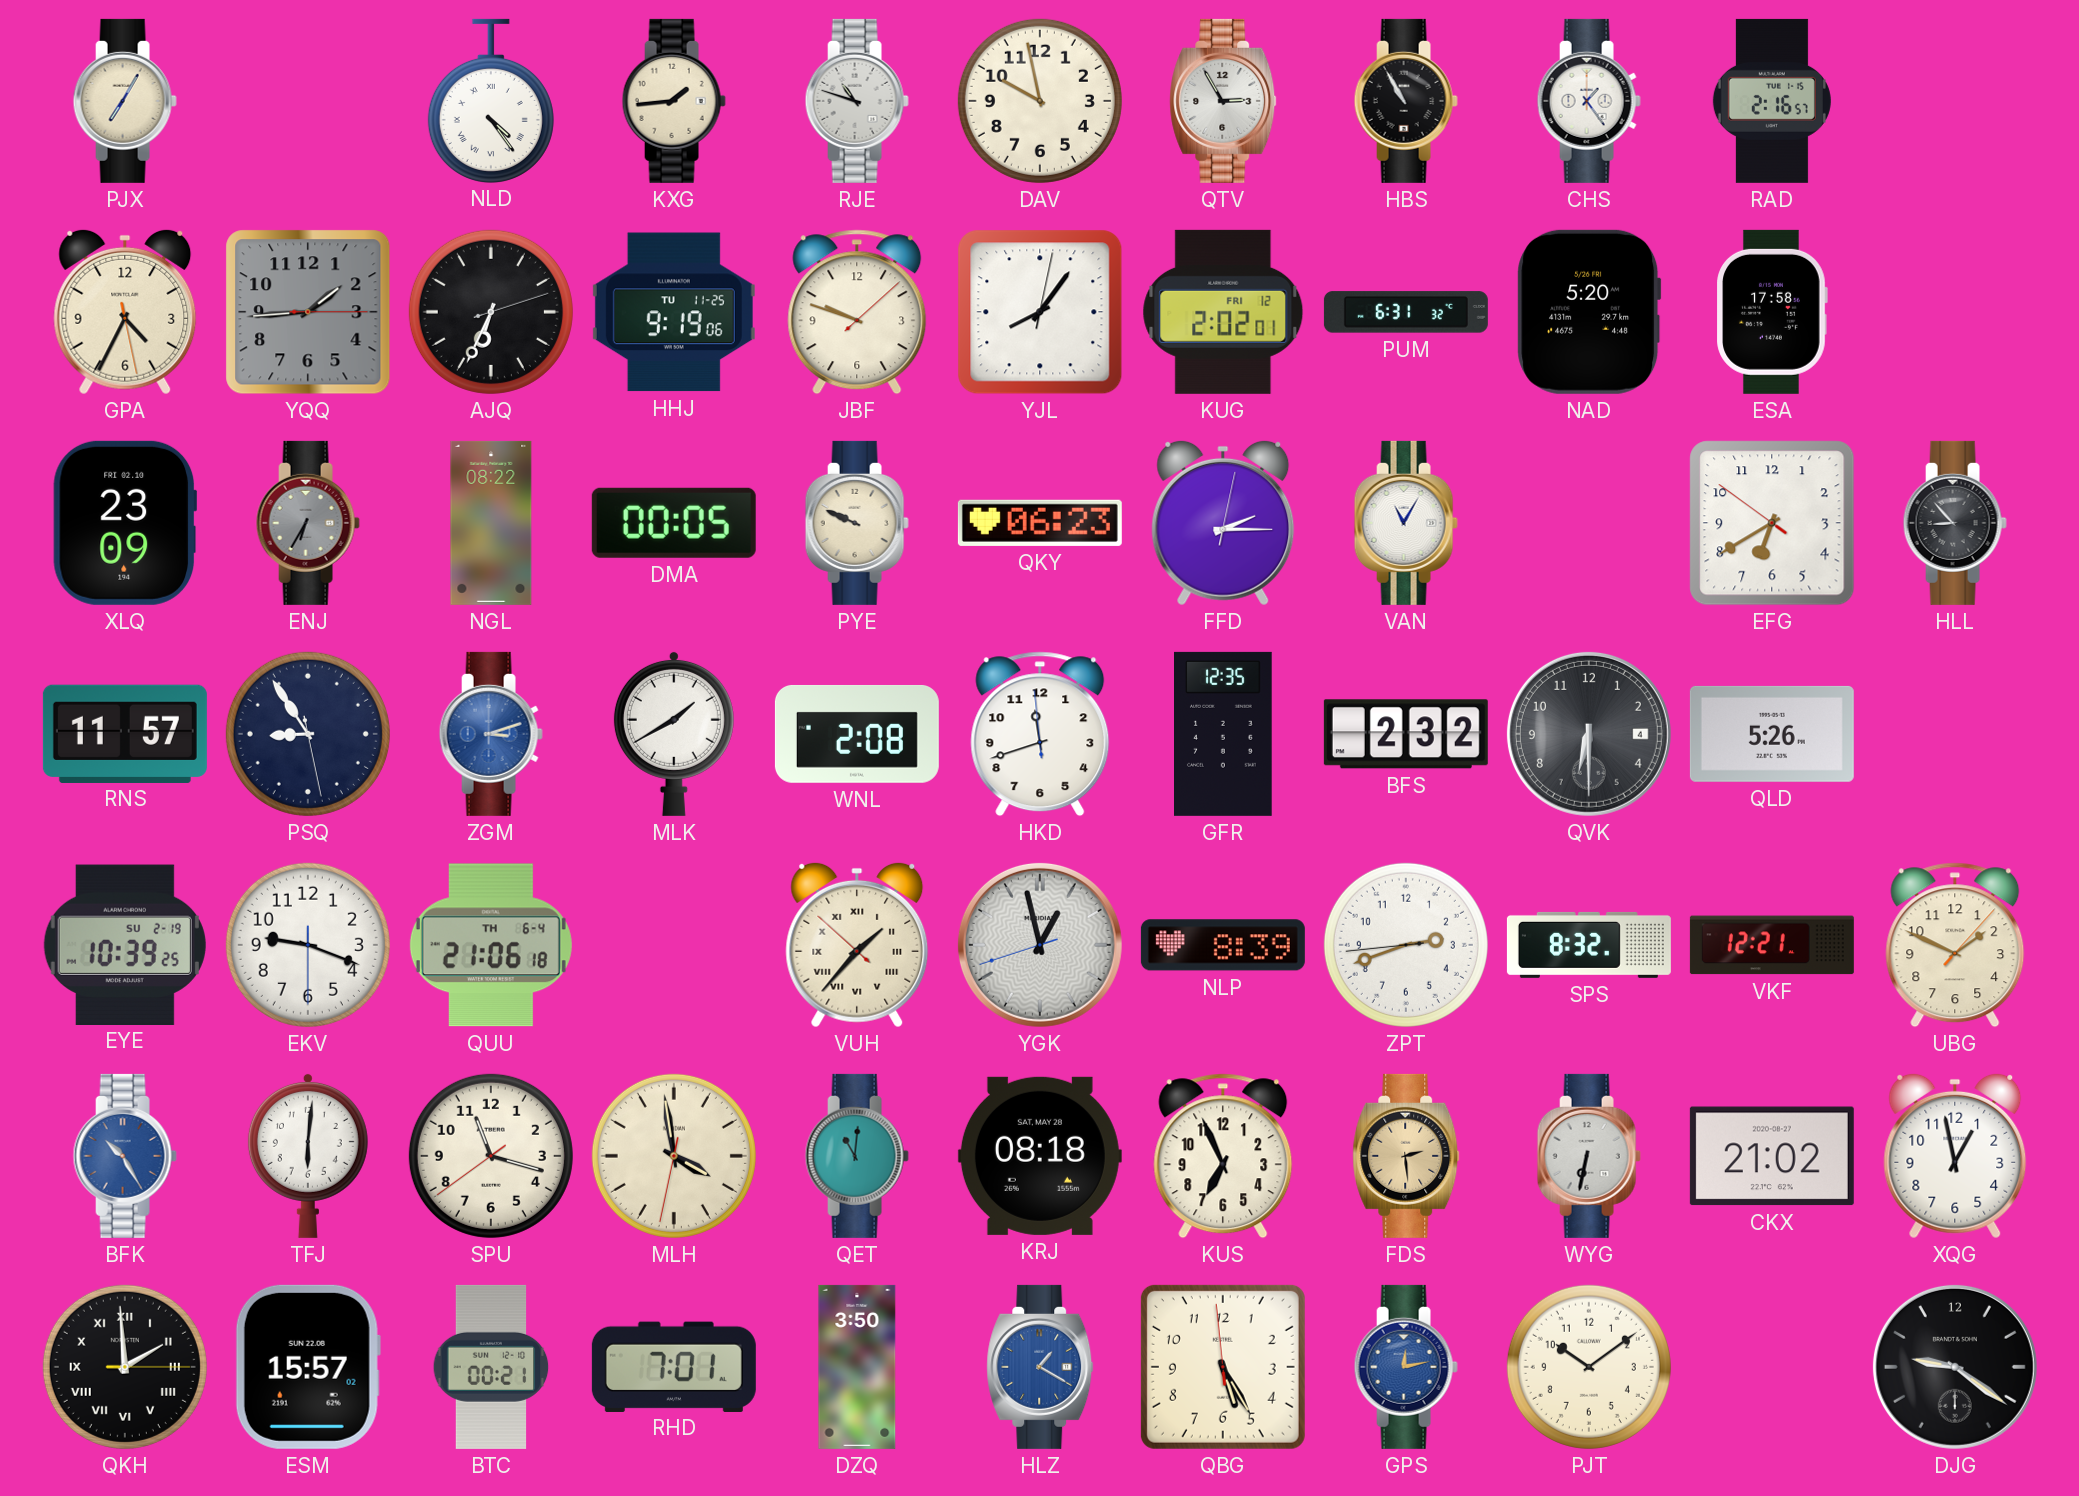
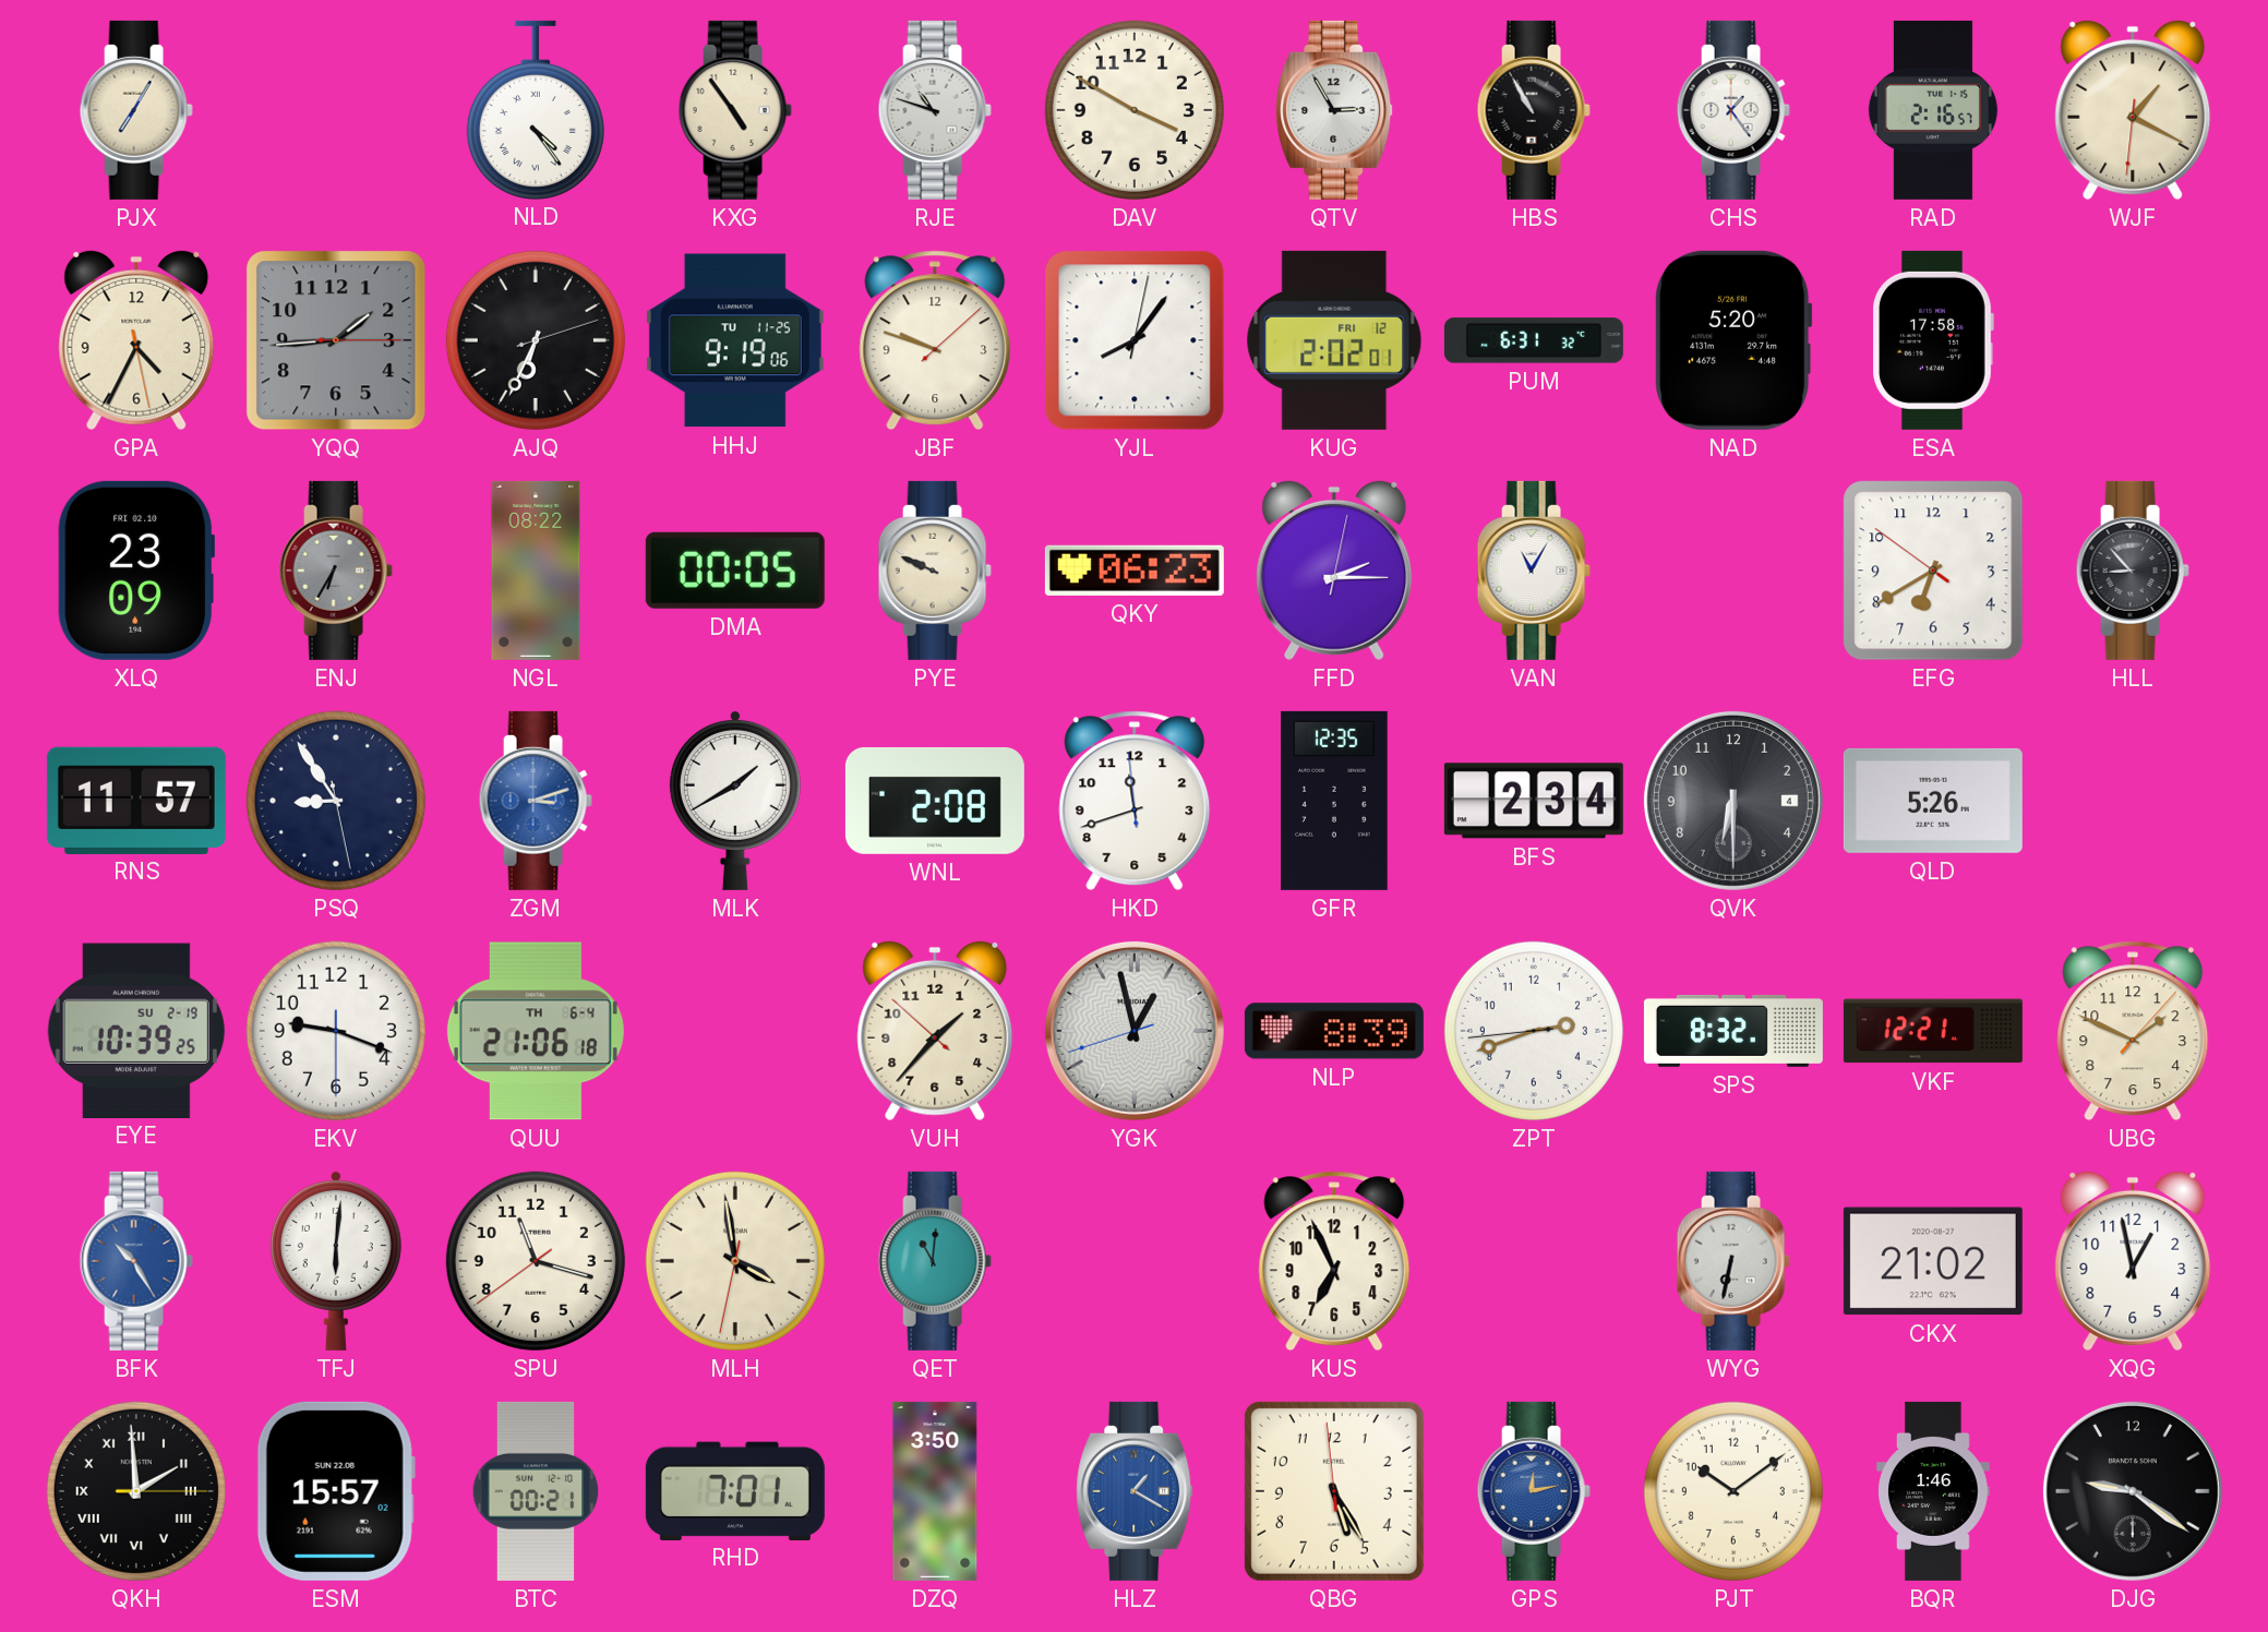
KXG: 1:44 -> 4:54 (735, 110)
DAV: 9:58 -> 3:50 (1135, 110)
WJF: none -> 1:19 (2133, 110)
BFS: 2:32 -> 2:34 (1534, 801)
VUH numerals: Roman -> Arabic (935, 1031)
KRJ: 08:18 -> none (1040, 1156)
FDS: 2:29 -> none (1406, 1156)
BQR: none -> 1:46 (1933, 1491)
